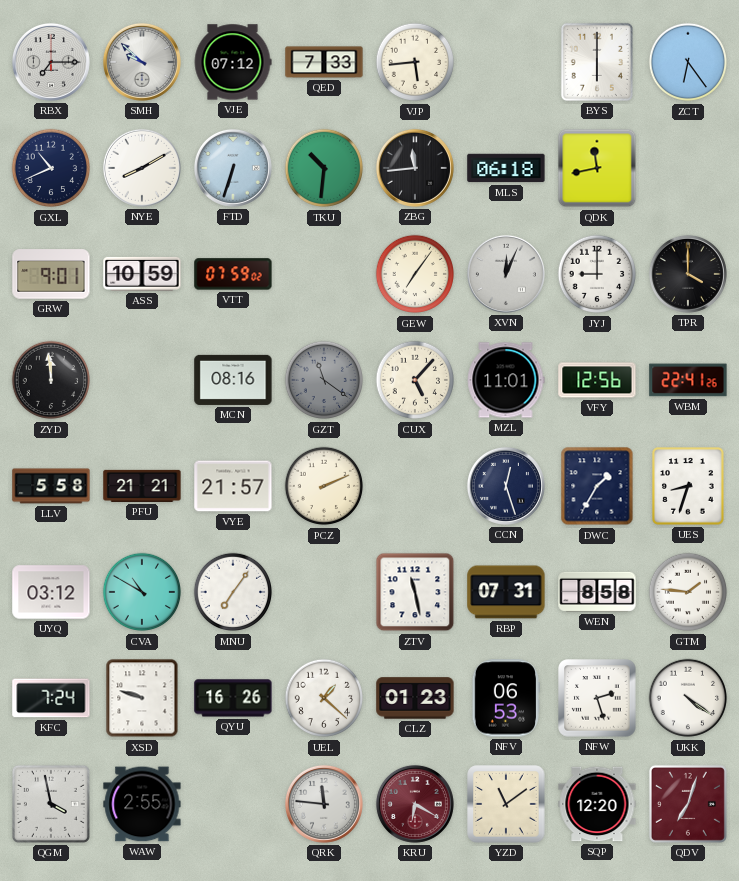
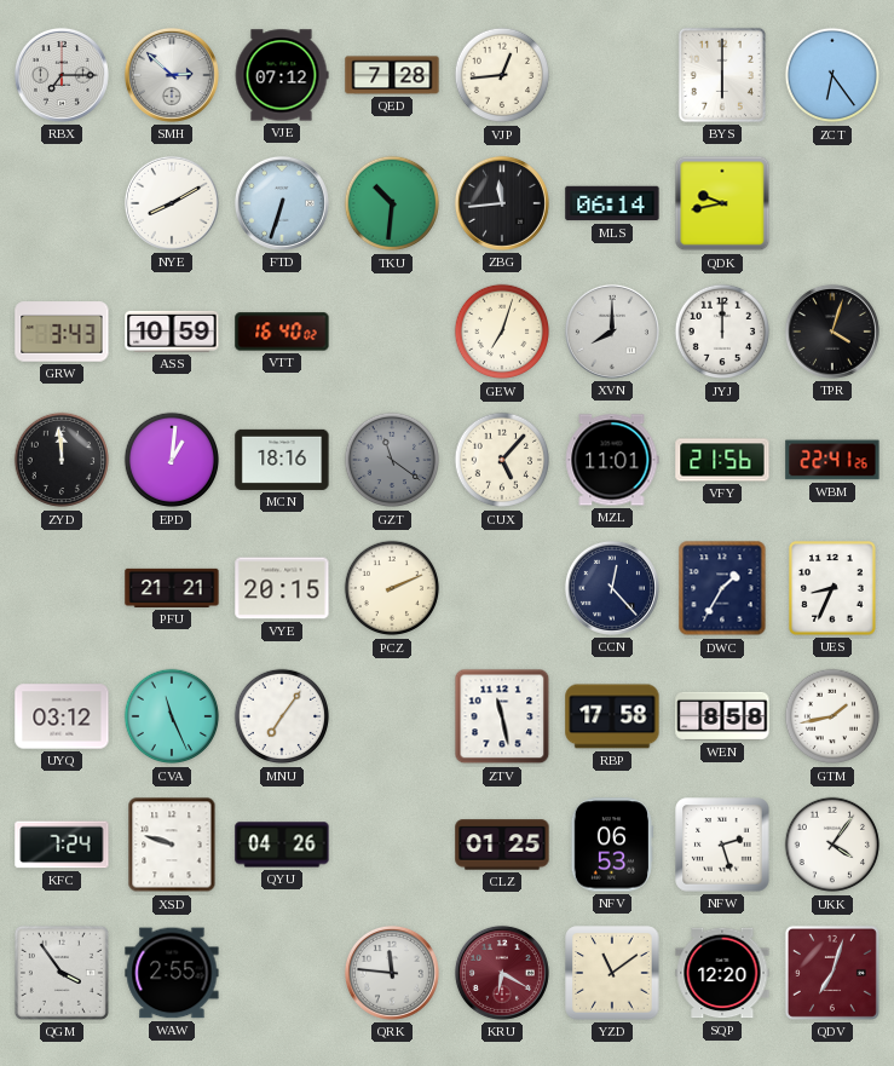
SMH: 9:52 -> 2:52 (172, 75)
QED: 7:33 -> 7:28 (392, 75)
VJP: 5:44 -> 12:44 (502, 75)
GXL: 10:41 -> none (51, 168)
MLS: 06:18 -> 06:14 (612, 203)
QDK: 11:43 -> 9:43 (722, 203)
GRW: 9:01 -> 3:43 (62, 332)
VTT: 07:59 -> 16:40 (282, 332)
GEW: 7:06 -> 7:03 (502, 332)
XVN: 12:04 -> 8:00 (612, 332)
JYJ: 9:00 -> 12:00 (722, 332)
TPR: 4:00 -> 4:03 (832, 332)
EPD: none -> 1:01 (172, 460)
MCN: 08:16 -> 18:16 (282, 460)
VFY: 12:56 -> 21:56 (722, 460)
LLV: 5:58 -> none (51, 486)
VYE: 21:57 -> 20:15 (282, 588)
CCN: 12:27 -> 12:23 (612, 588)
UES: 8:33 -> 8:34 (832, 588)
CVA: 10:50 -> 11:26 (172, 716)
RBP: 07:31 -> 17:58 (612, 716)
GTM: 1:46 -> 1:43 (832, 716)
QYU: 16:26 -> 04:26 (282, 845)
UEL: 1:22 -> none (324, 698)
CLZ: 01:23 -> 01:25 (502, 845)
UKK: 4:21 -> 4:06 (832, 845)
QGM: 3:58 -> 3:54 (62, 973)
